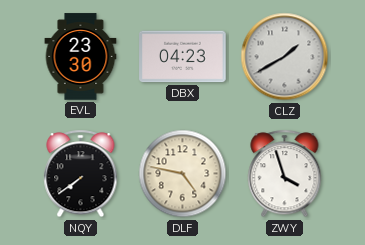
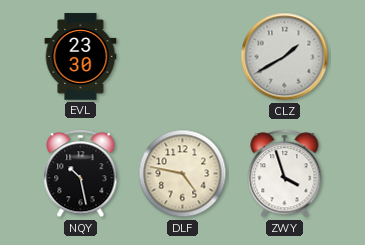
DBX: 04:23 -> none (183, 57)
NQY: 7:39 -> 10:28 (81, 174)
